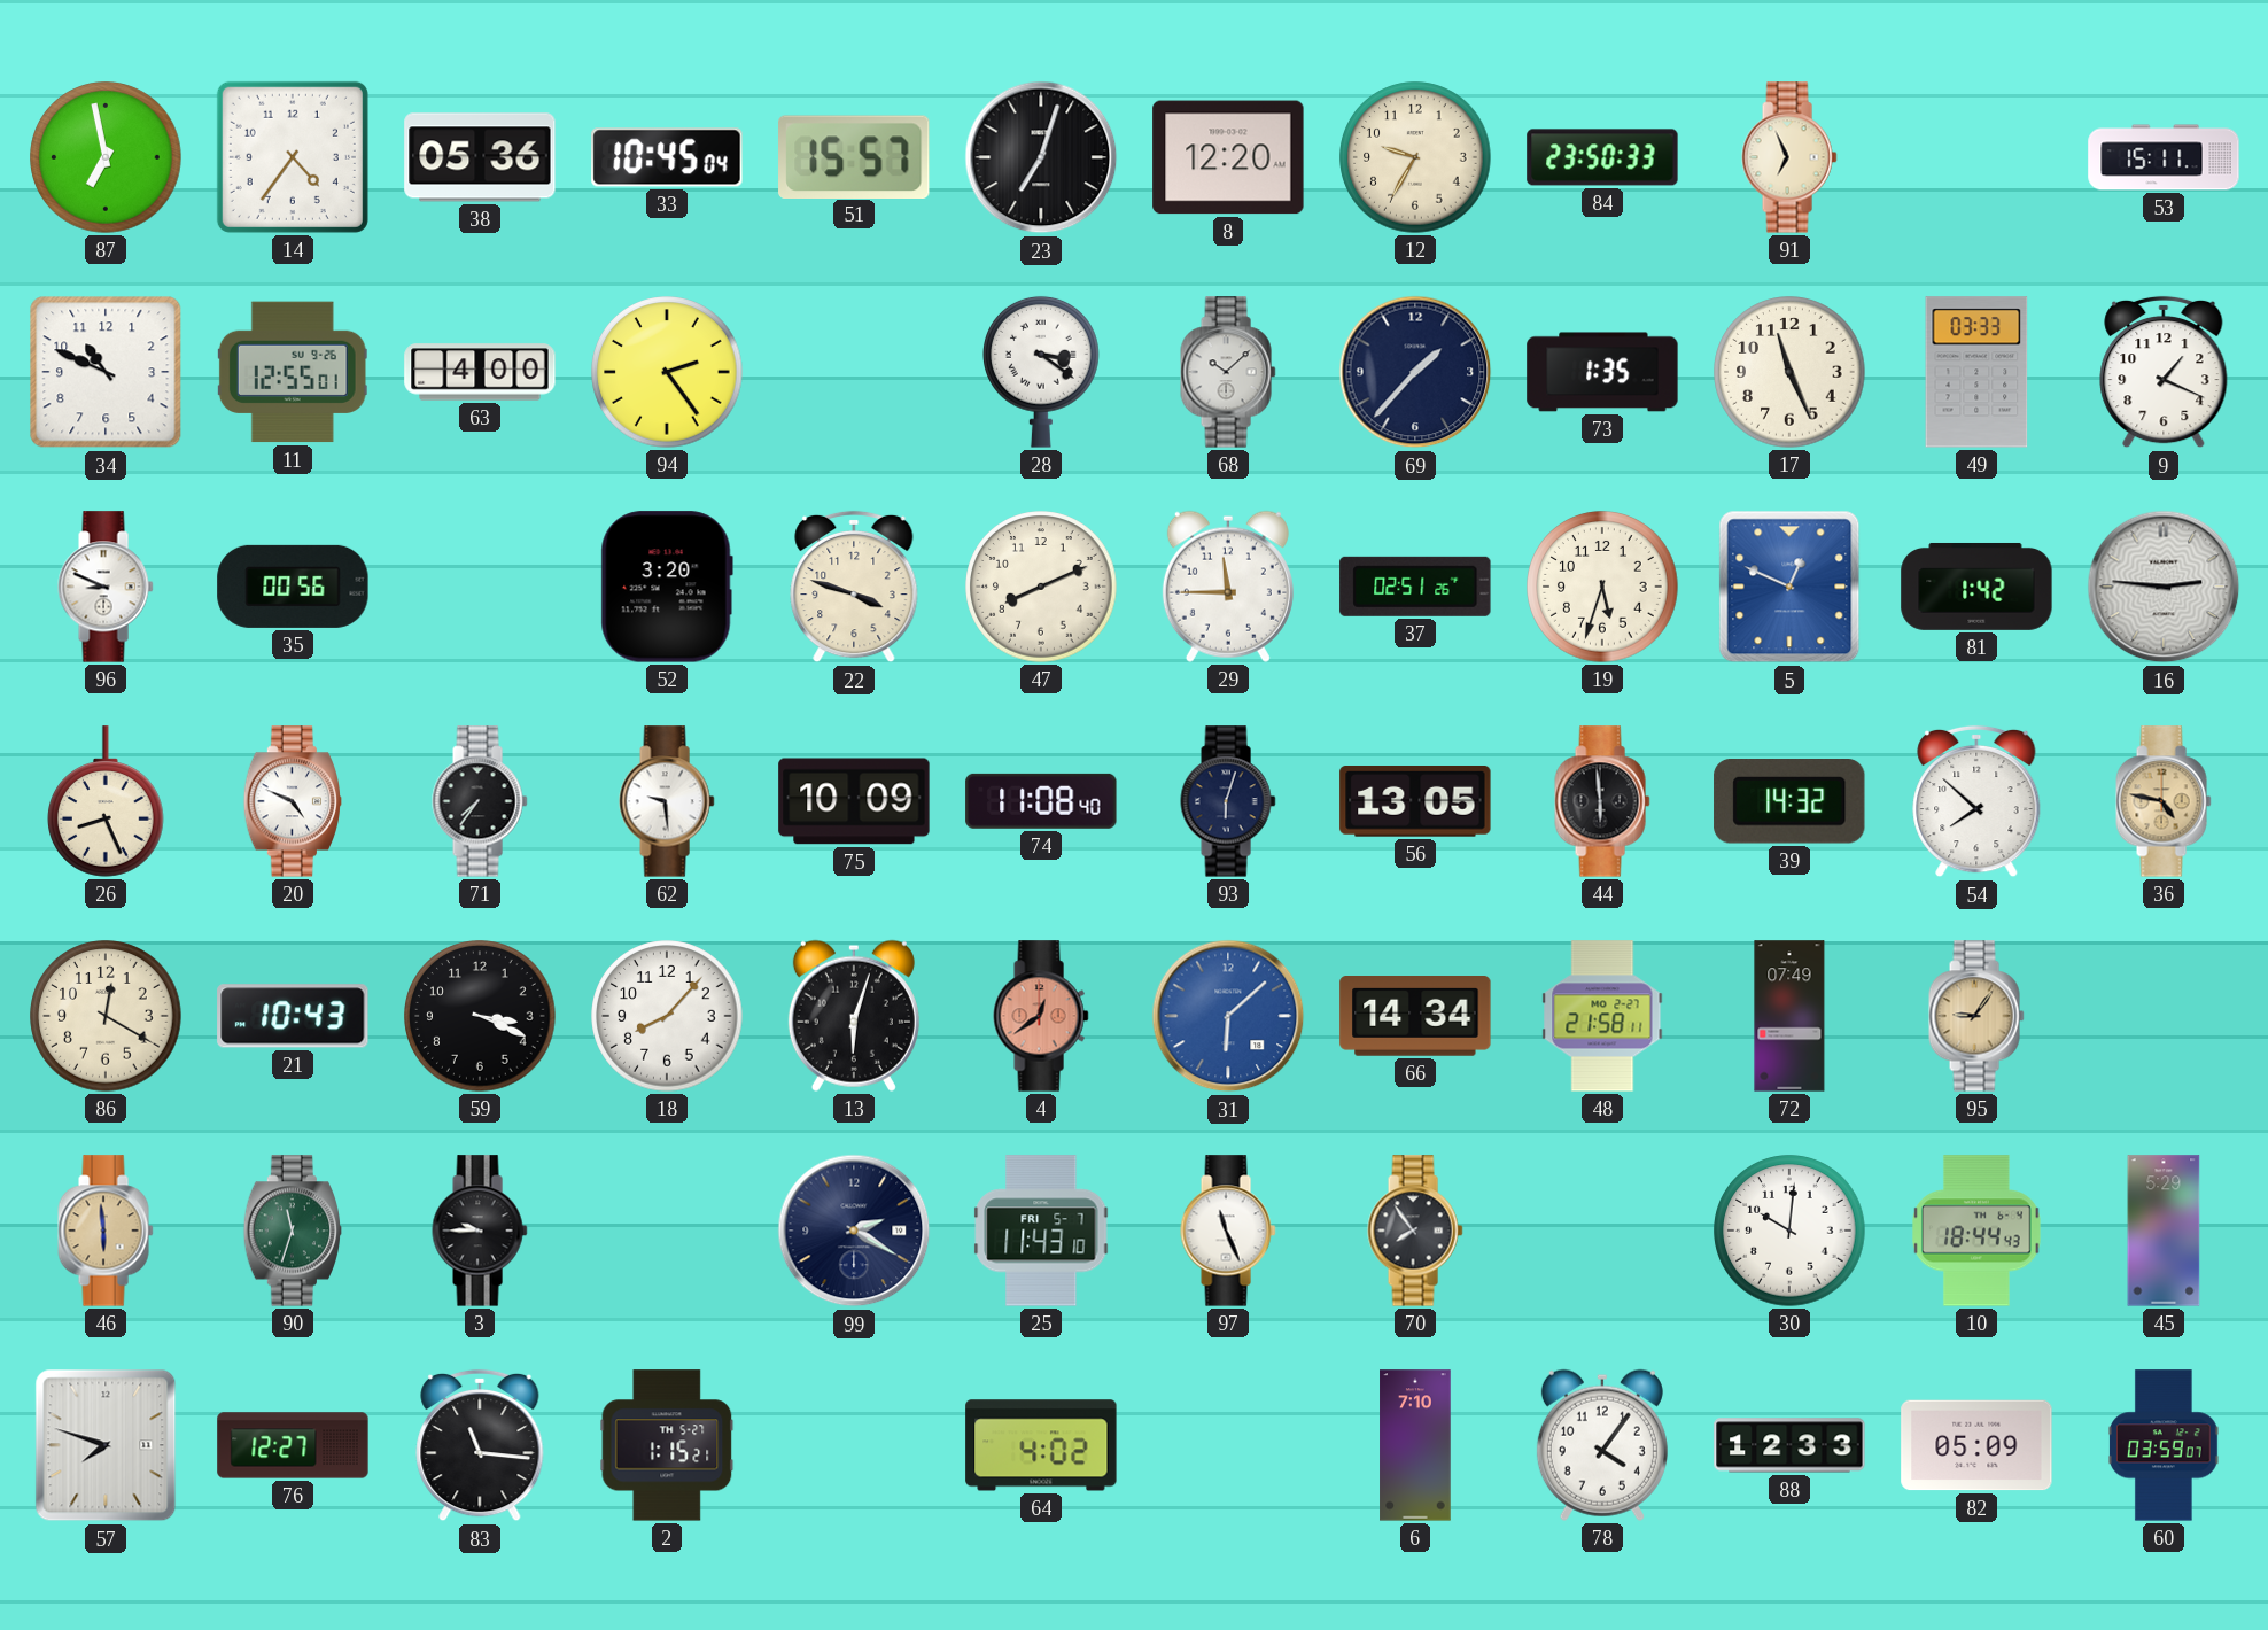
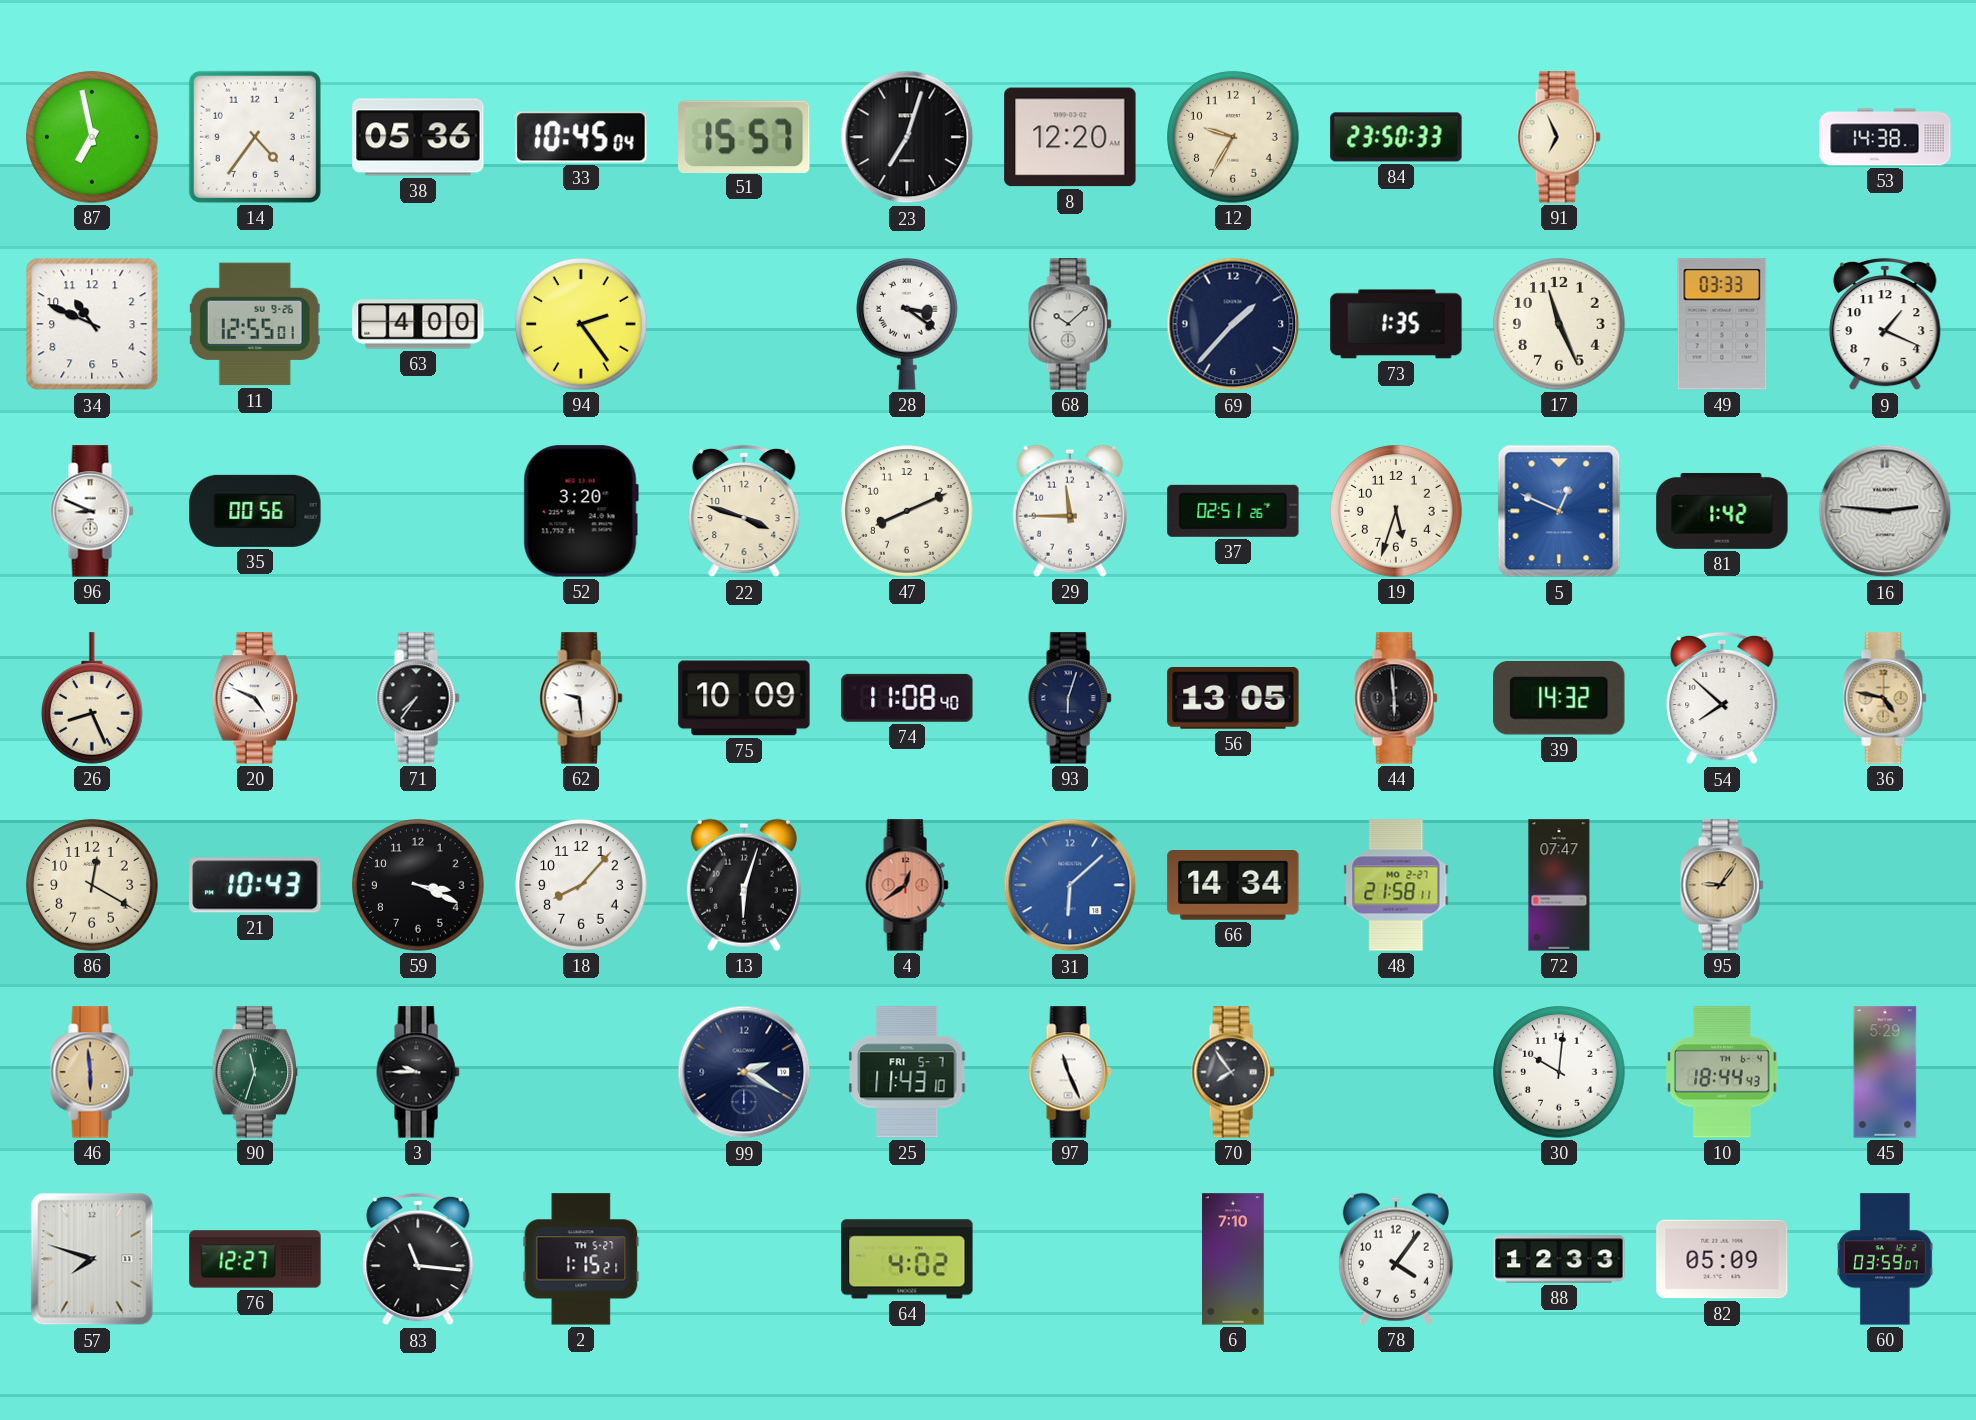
53: 15:11 -> 14:38 (1885, 137)
72: 07:49 -> 07:47 (1559, 885)
